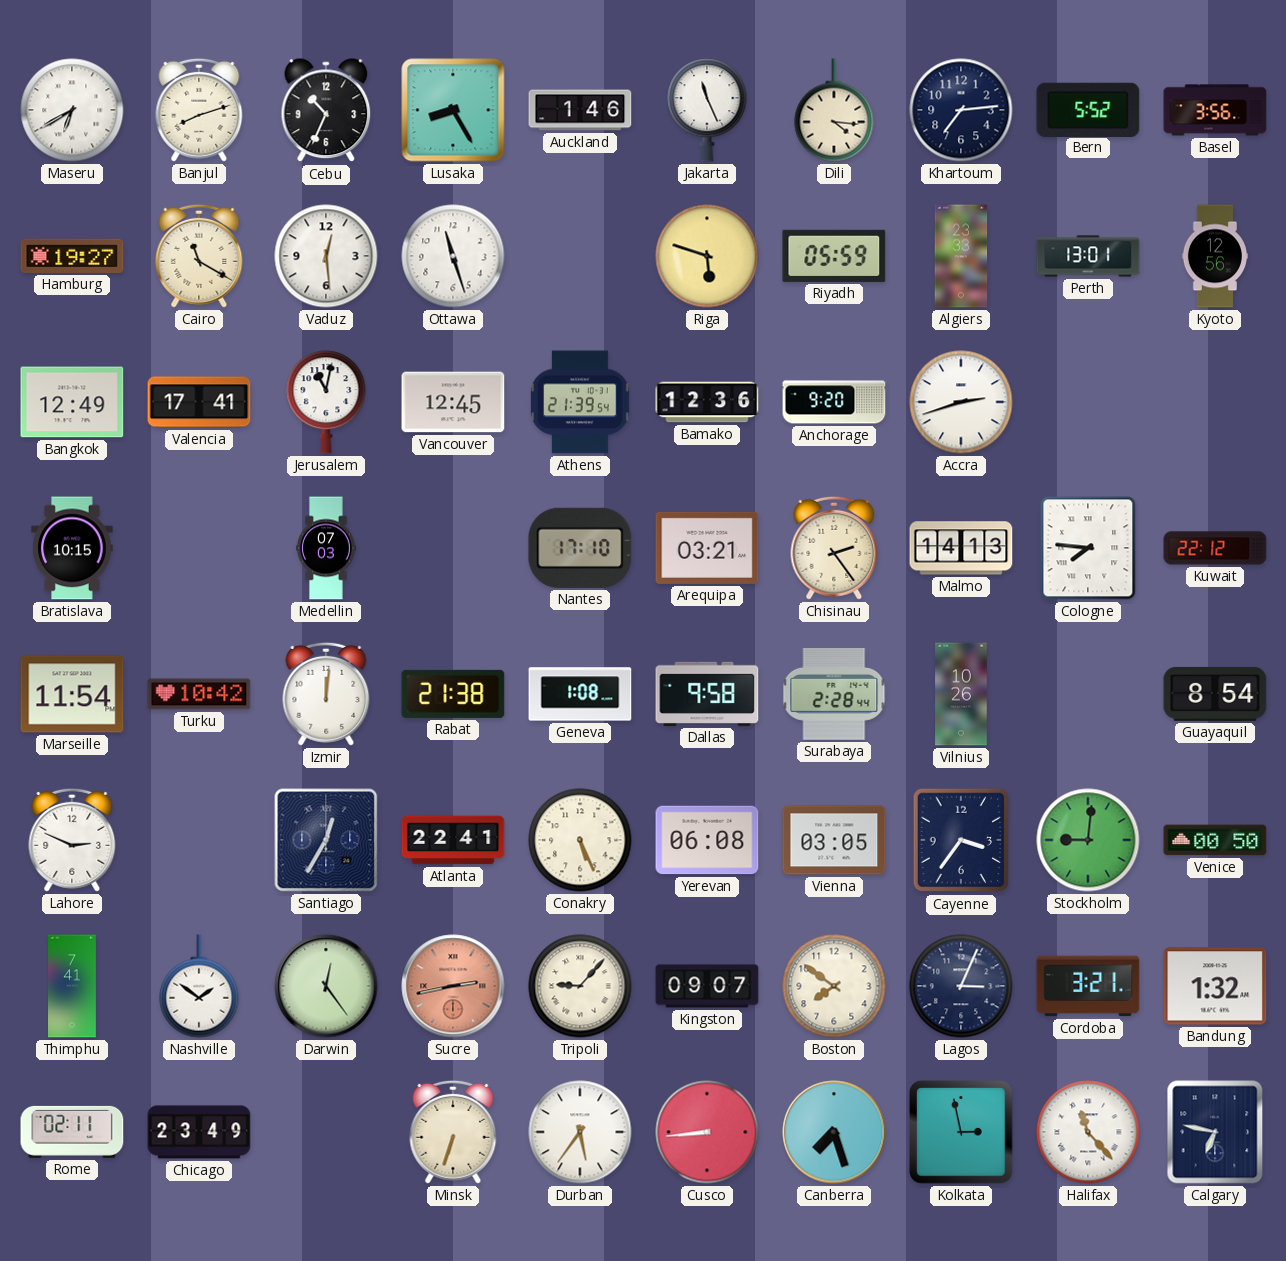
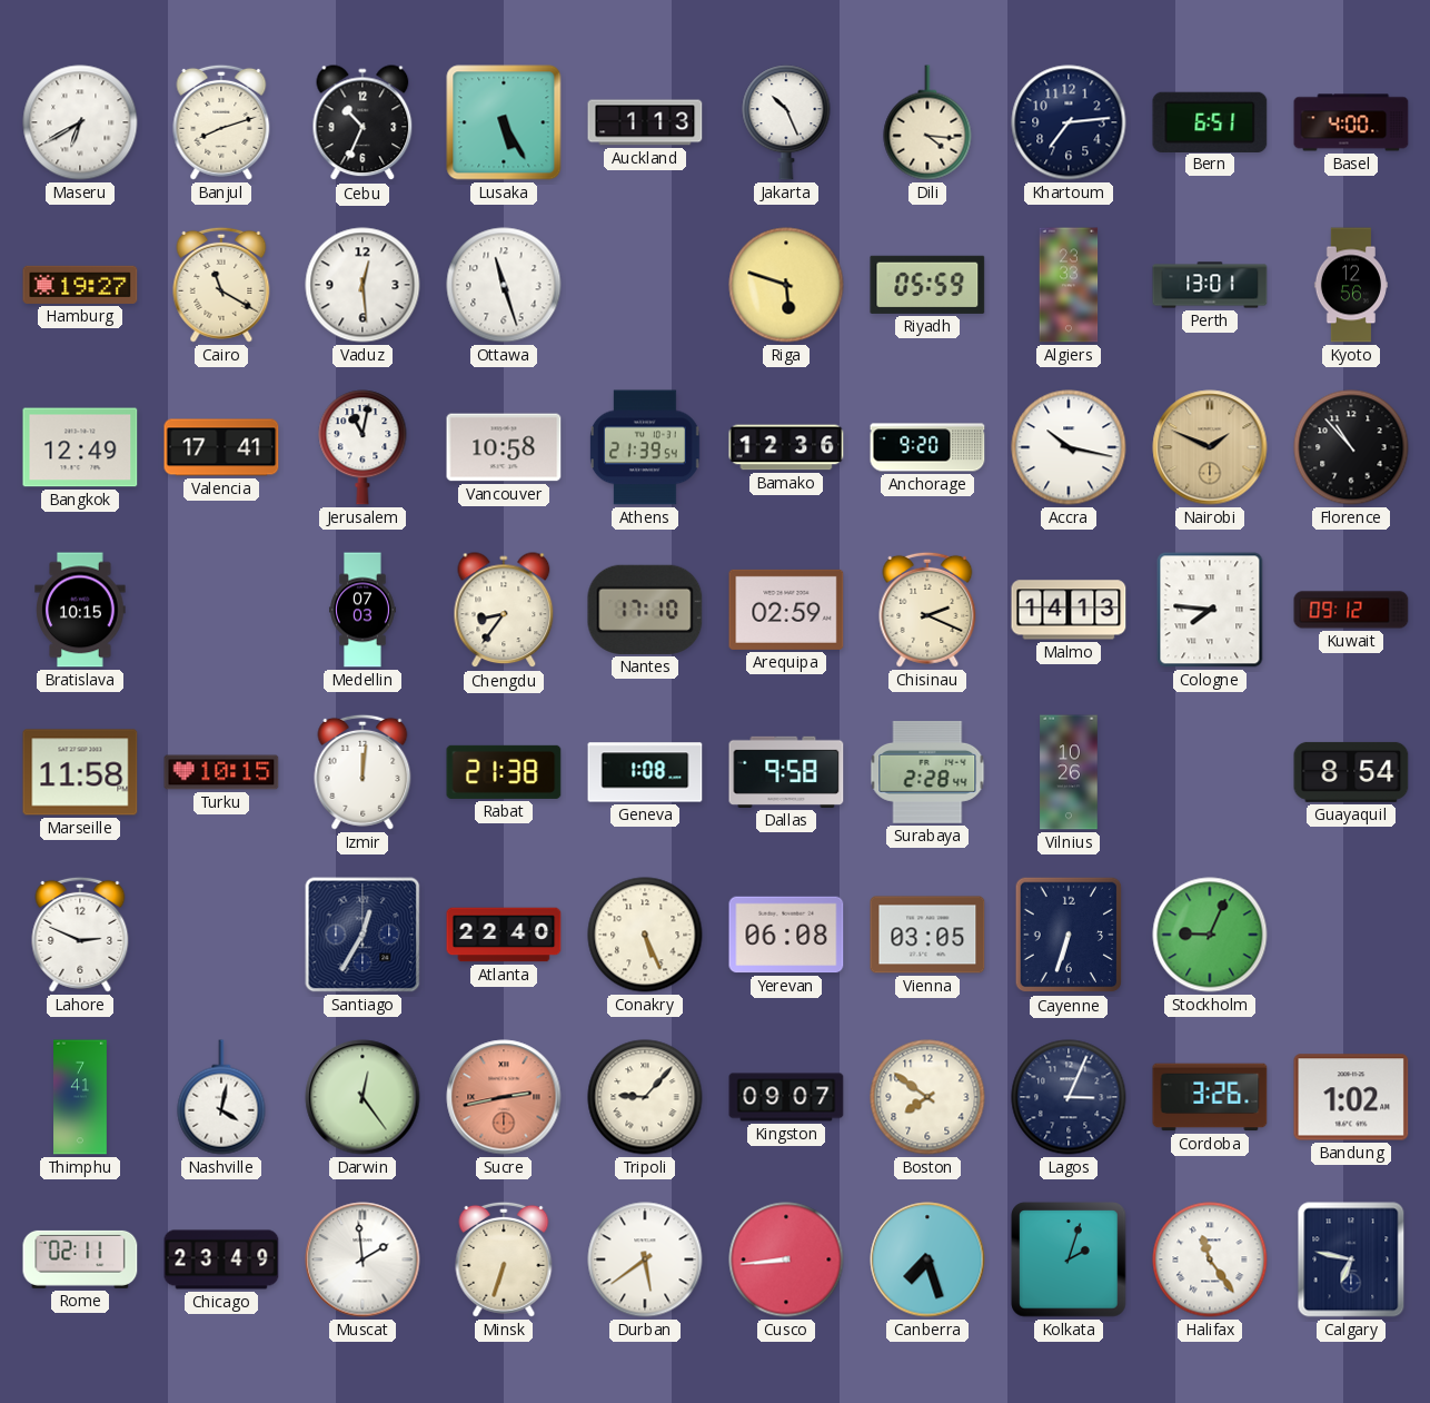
Lusaka: 8:25 -> 5:25 (504, 122)
Auckland: 1:46 -> 1:13 (645, 122)
Jakarta: 11:26 -> 10:26 (786, 122)
Bern: 5:52 -> 6:51 (1210, 121)
Basel: 3:56 -> 4:00 (1351, 122)
Vancouver: 12:45 -> 10:58 (504, 447)
Accra: 2:42 -> 10:17 (1069, 447)
Nairobi: none -> 1:49 (1210, 447)
Florence: none -> 10:53 (1351, 447)
Chengdu: none -> 8:36 (504, 611)
Arequipa: 03:21 -> 02:59 (786, 610)
Chisinau: 2:24 -> 2:19 (927, 610)
Kuwait: 22:12 -> 09:12 (1351, 610)
Marseille: 11:54 -> 11:58 (80, 772)
Turku: 10:42 -> 10:15 (221, 772)
Atlanta: 22:41 -> 22:40 (504, 935)
Cayenne: 3:36 -> 6:33 (1069, 935)
Stockholm: 9:01 -> 9:04 (1210, 935)
Venice: 00:50 -> none (1215, 840)
Nashville: 1:51 -> 4:02 (221, 1097)
Cordoba: 3:21 -> 3:26 (1210, 1097)
Bandung: 1:32 -> 1:02 (1351, 1097)
Muscat: none -> 1:59 (363, 1259)
Durban: 5:36 -> 5:39 (645, 1259)
Kolkata: 2:58 -> 2:03 (1069, 1259)
Halifax: 11:23 -> 11:24 (1210, 1259)
